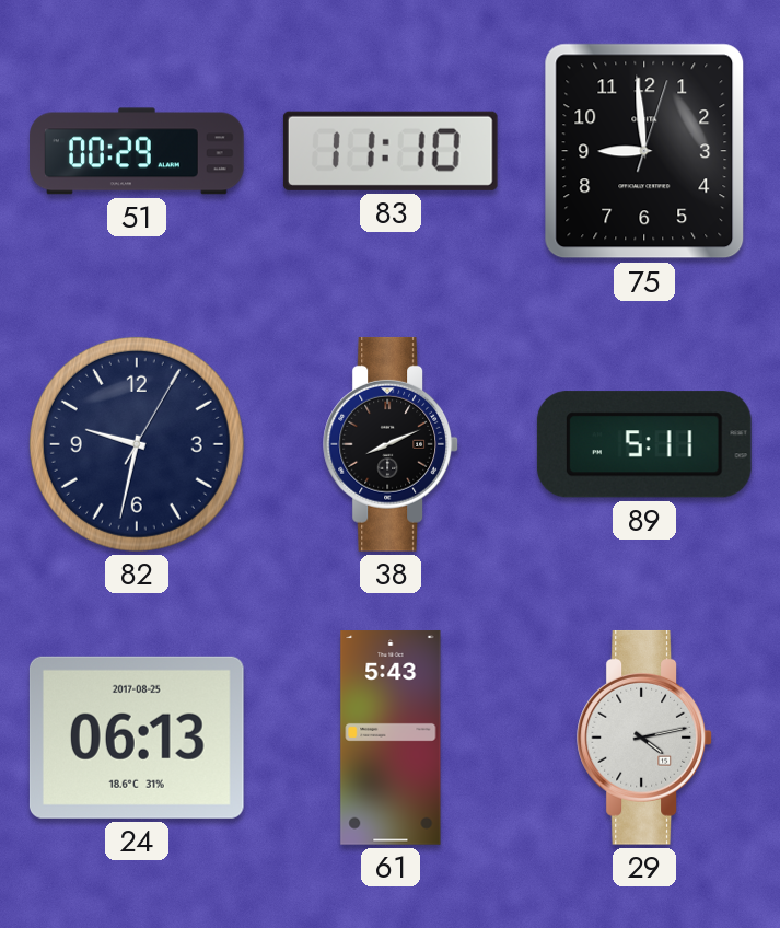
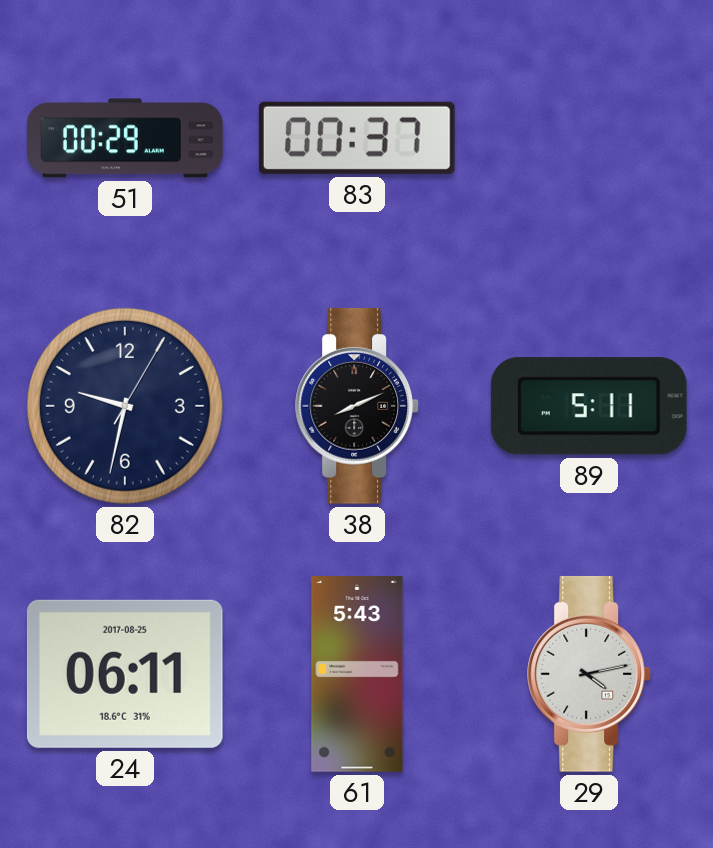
83: 11:10 -> 00:37 (357, 138)
75: 8:59 -> none (644, 151)
24: 06:13 -> 06:11 (125, 674)
